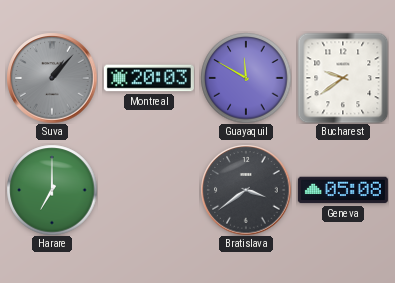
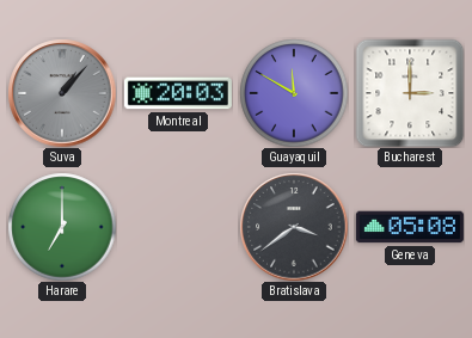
Bucharest: 9:39 -> 3:00 (410, 93)
